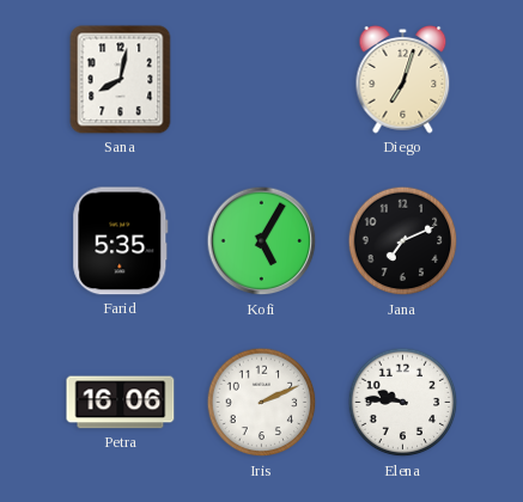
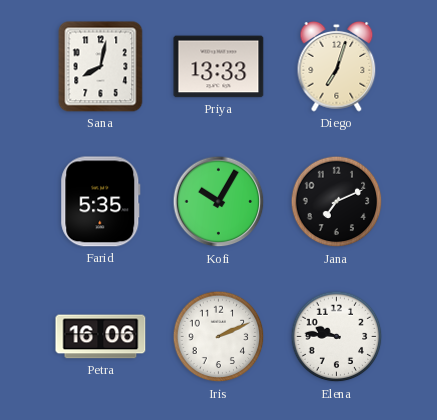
Priya: none -> 13:33 (219, 67)
Kofi: 5:05 -> 10:05 (219, 202)
